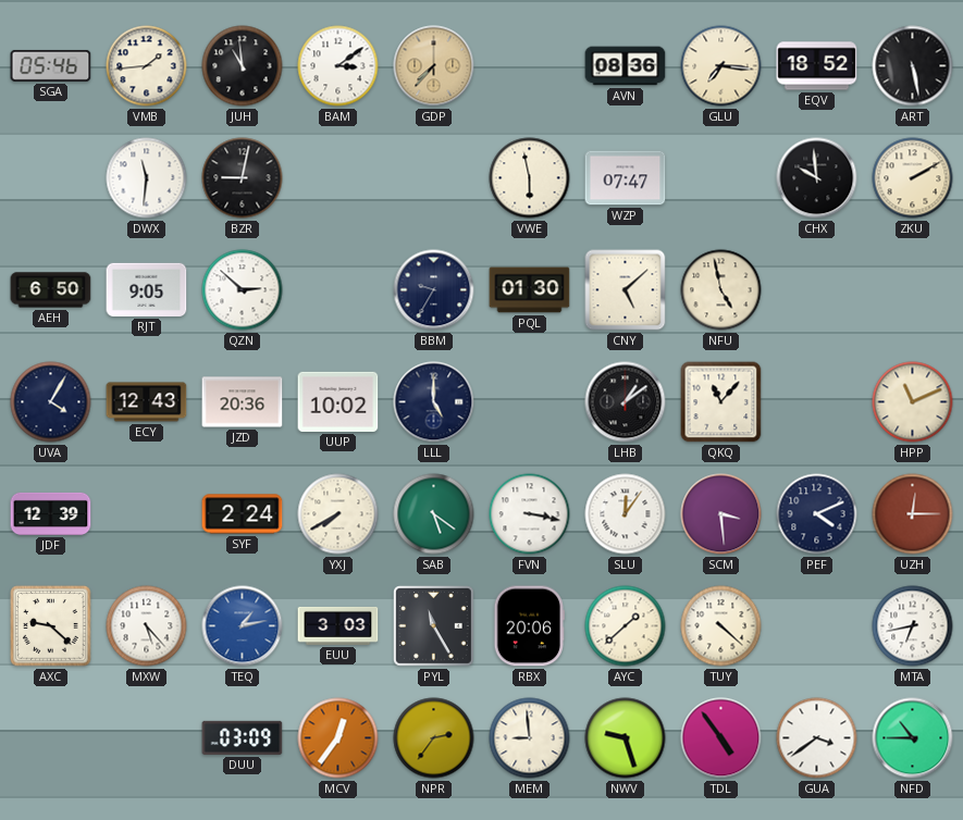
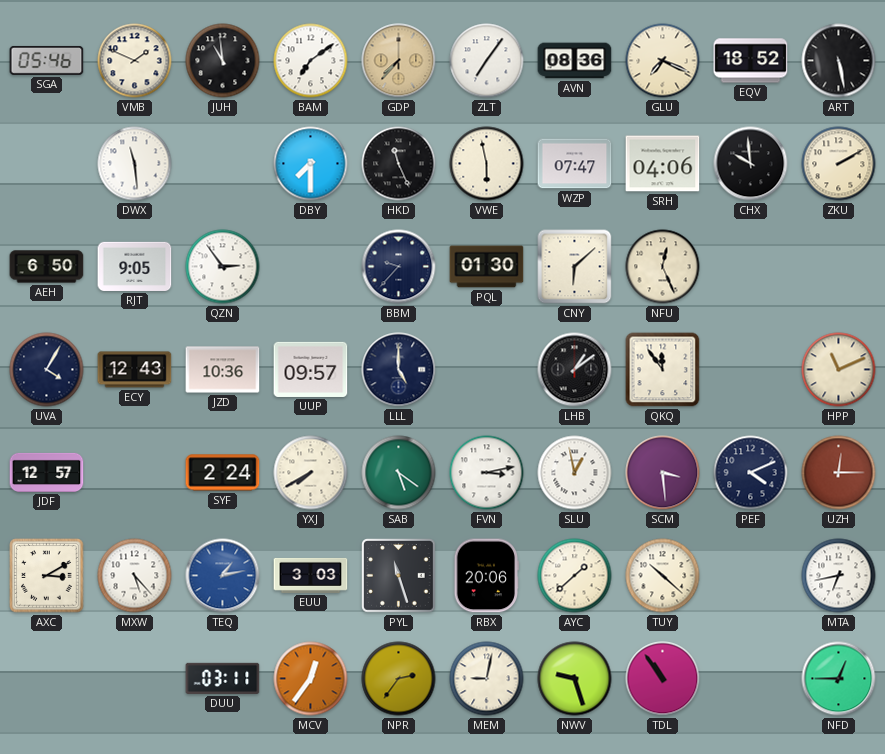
VMB: 1:44 -> 1:49 (135, 61)
BAM: 3:09 -> 7:09 (311, 61)
ZLT: none -> 7:06 (487, 61)
GLU: 7:16 -> 7:19 (663, 61)
DWX: 11:31 -> 11:29 (135, 164)
BZR: 9:02 -> none (243, 178)
DBY: none -> 7:30 (311, 164)
HKD: none -> 11:26 (399, 164)
SRH: none -> 04:06 (663, 164)
QZN: 2:52 -> 2:54 (223, 267)
BBM: 9:35 -> 9:37 (399, 267)
CNY: 5:08 -> 6:08 (575, 267)
NFU: 4:58 -> 12:26 (663, 267)
JZD: 20:36 -> 10:36 (223, 370)
UUP: 10:02 -> 09:57 (311, 369)
QKQ: 11:07 -> 11:54 (663, 370)
JDF: 12:39 -> 12:57 (47, 472)
FVN: 3:17 -> 3:13 (487, 473)
SLU: 12:06 -> 12:58 (575, 473)
AXC: 9:22 -> 3:10 (47, 576)
PYL: 11:25 -> 11:27 (399, 576)
TUY: 4:22 -> 10:22 (663, 576)
DUU: 03:09 -> 03:11 (223, 678)
MEM: 8:59 -> 9:02 (487, 679)
TDL: 4:54 -> 10:54 (663, 679)
GUA: 3:39 -> none (817, 738)
NFD: 10:45 -> 12:45 (839, 679)
